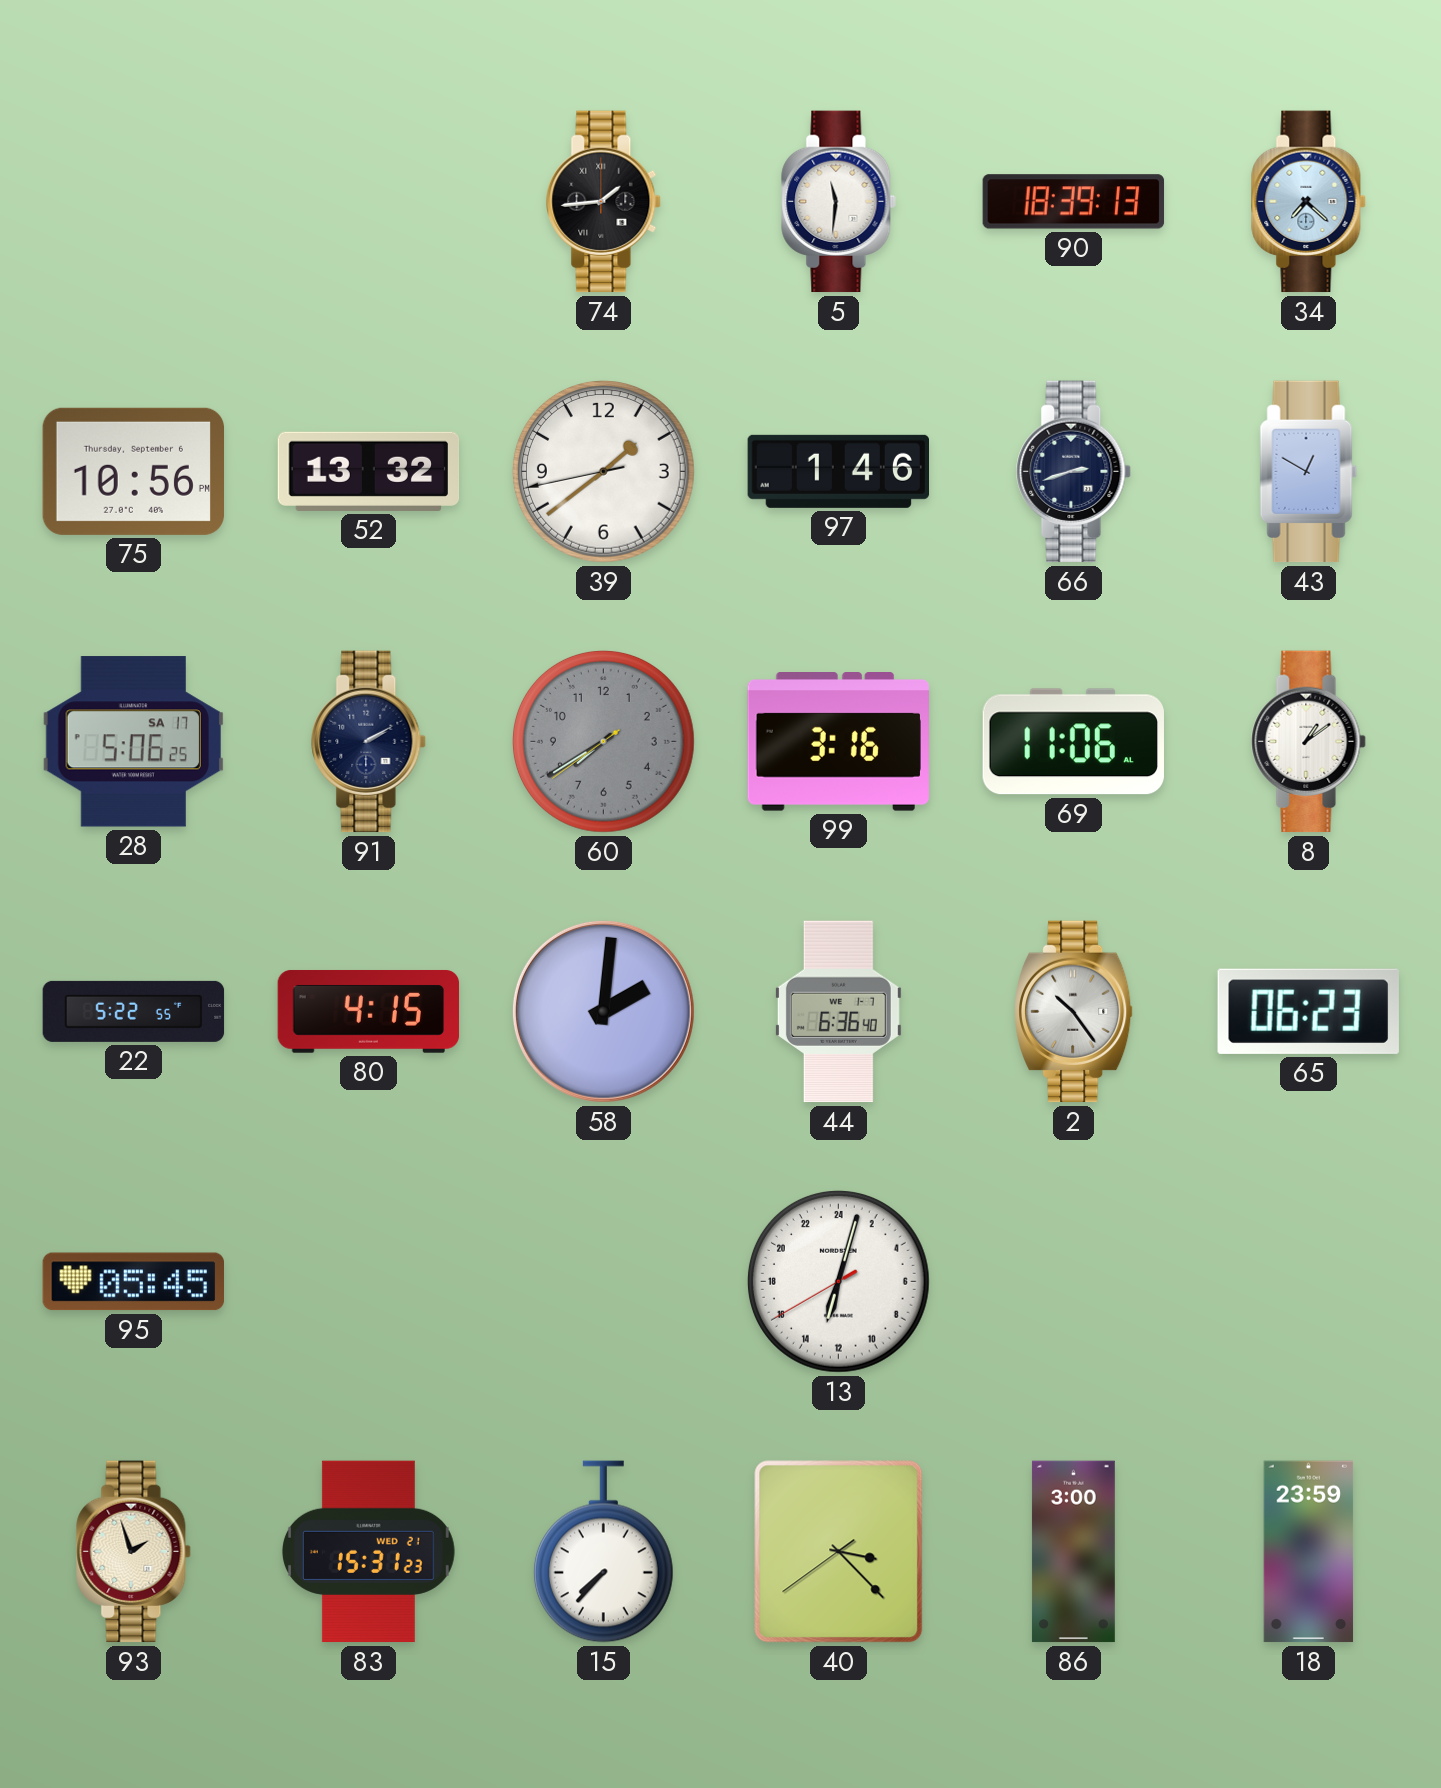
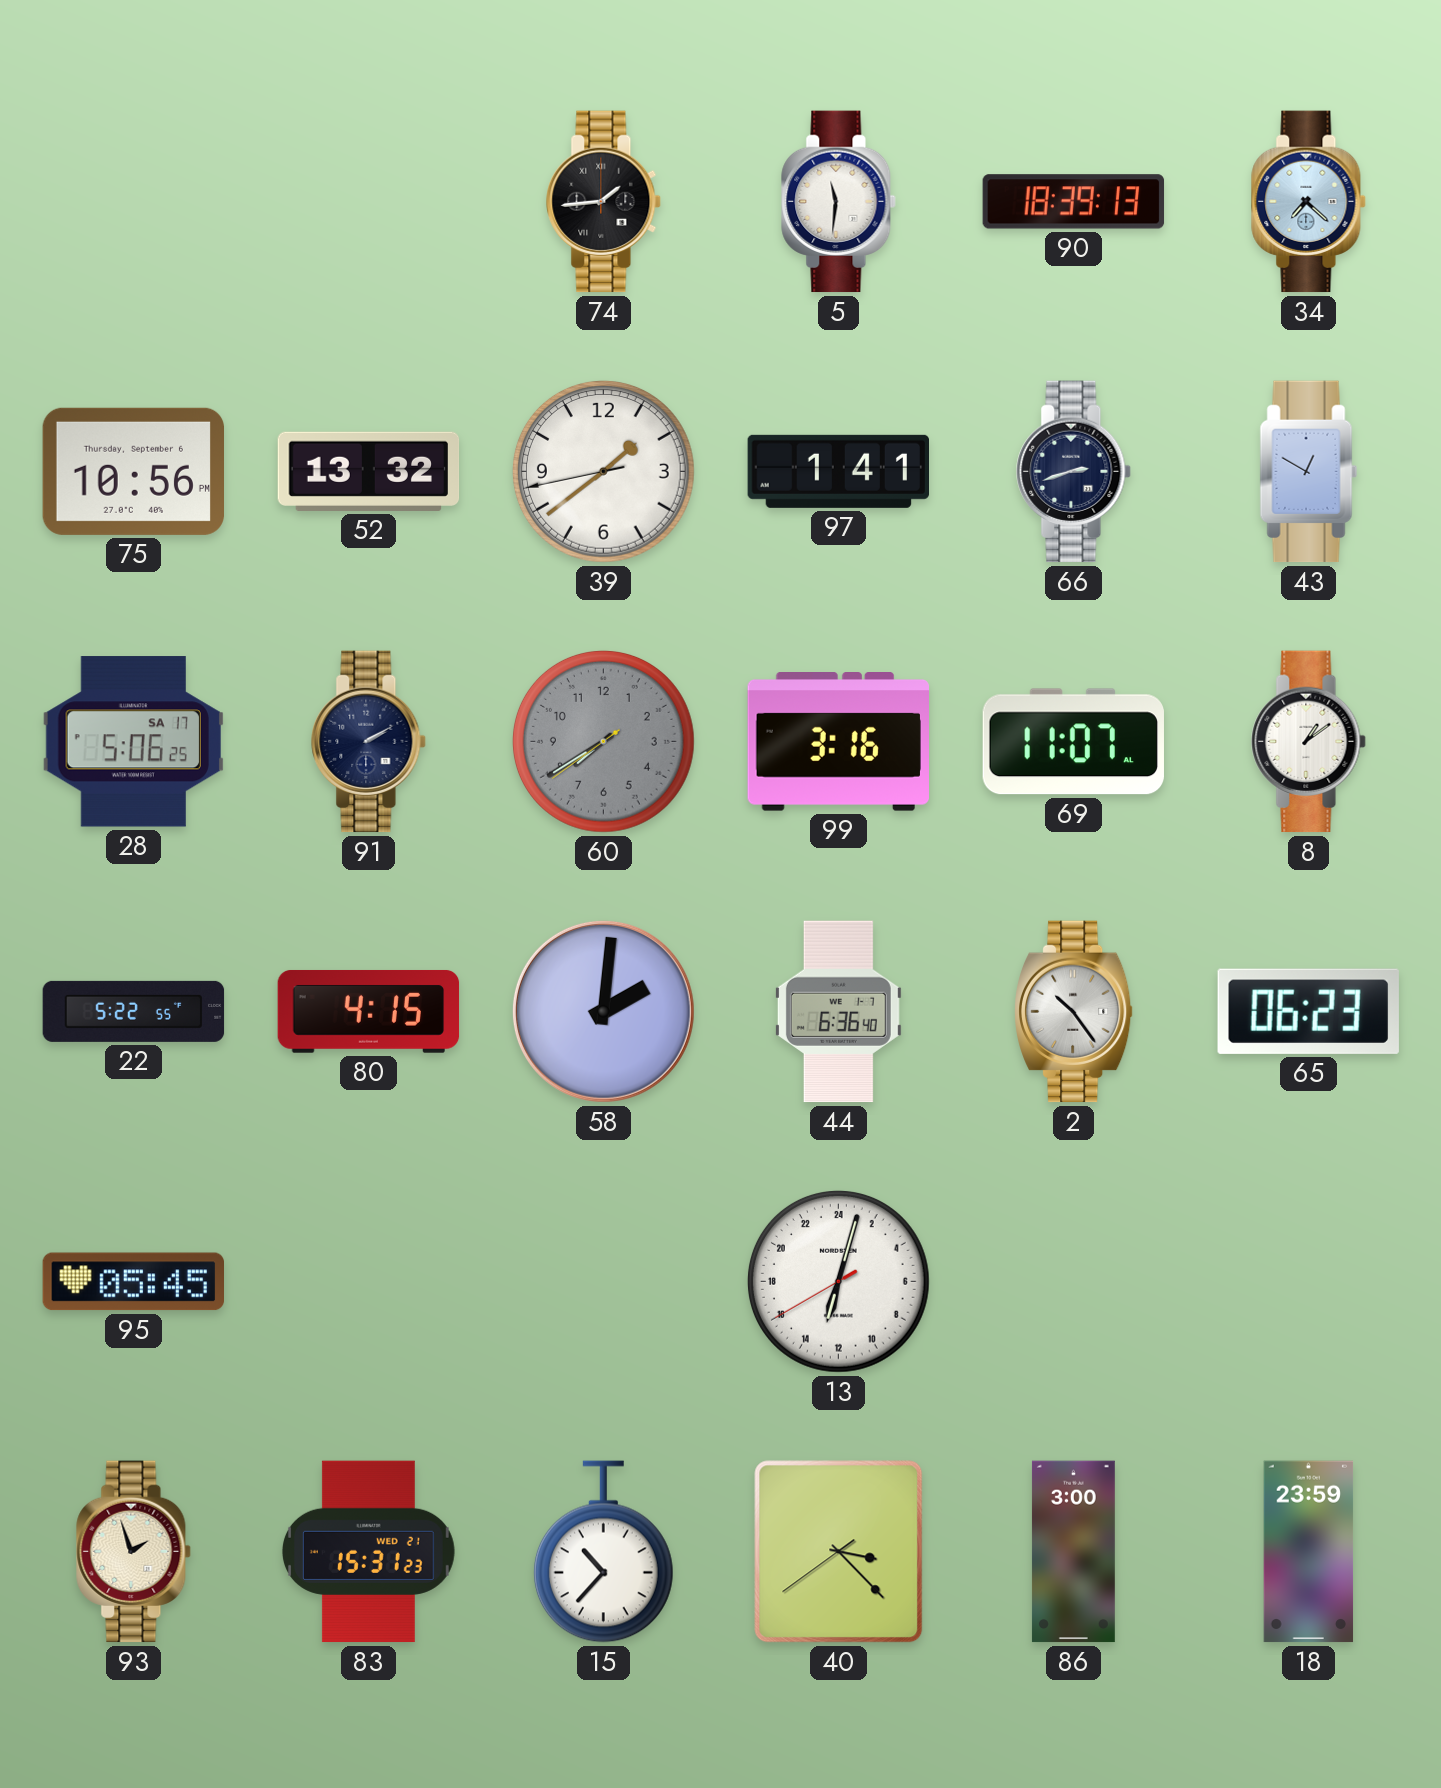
97: 1:46 -> 1:41 (839, 471)
69: 11:06 -> 11:07 (1073, 742)
15: 7:37 -> 10:37 (603, 1552)
